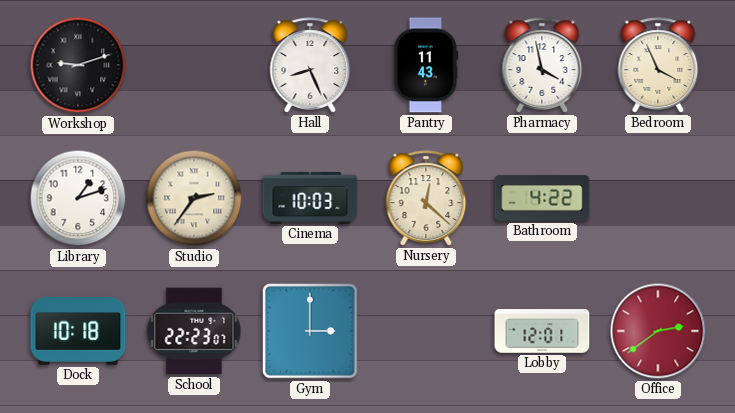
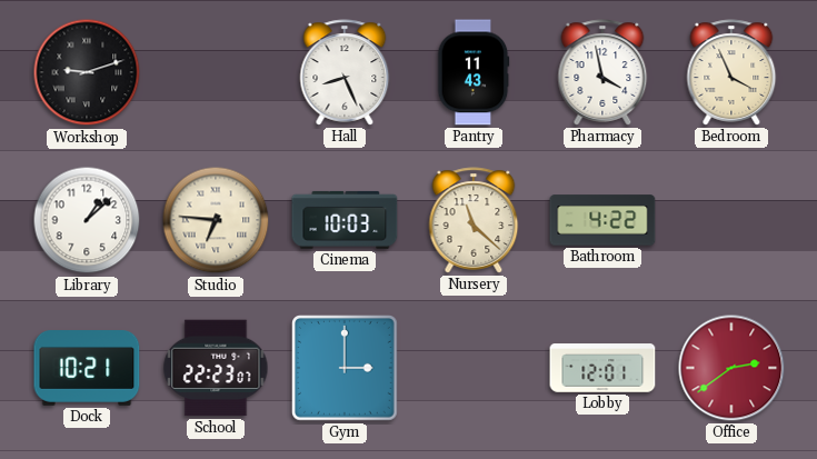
Library: 1:12 -> 1:08 (87, 220)
Studio: 2:36 -> 6:46 (216, 220)
Nursery: 12:22 -> 11:22 (474, 220)
Dock: 10:18 -> 10:21 (87, 369)
